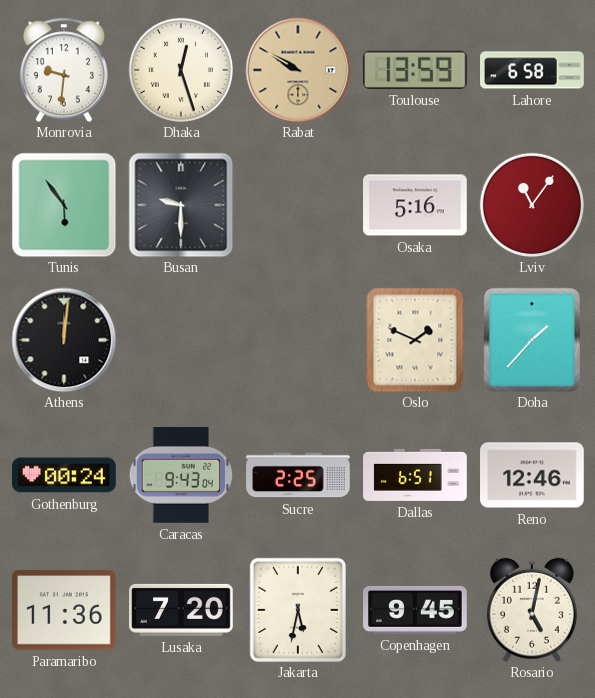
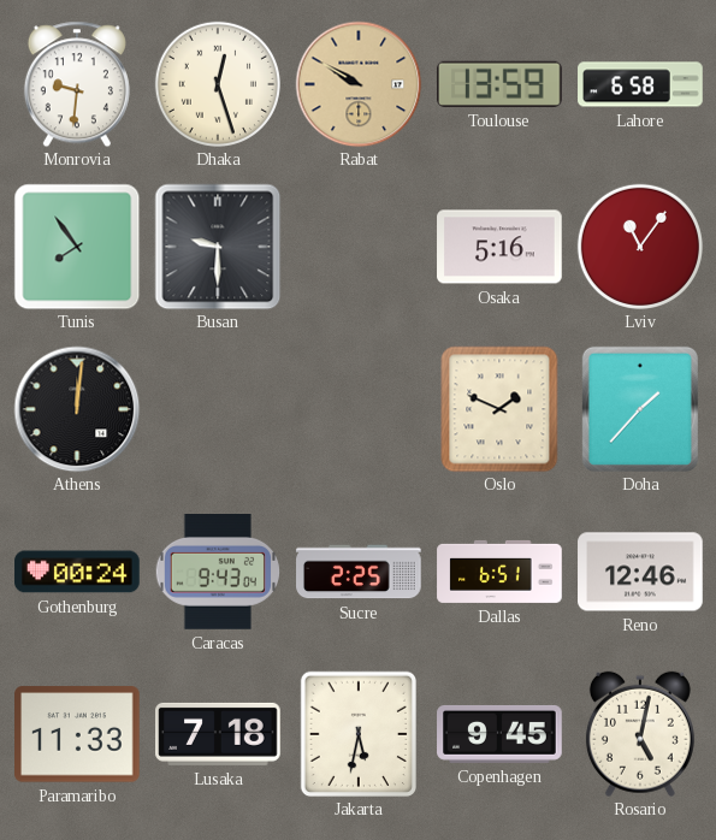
Tunis: 5:54 -> 7:54 (77, 247)
Paramaribo: 11:36 -> 11:33 (78, 734)
Lusaka: 7:20 -> 7:18 (218, 734)
